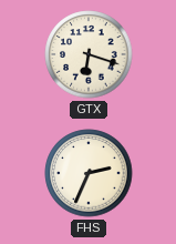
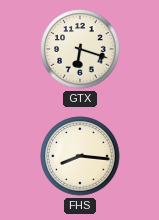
FHS: 2:34 -> 8:16 (80, 156)
